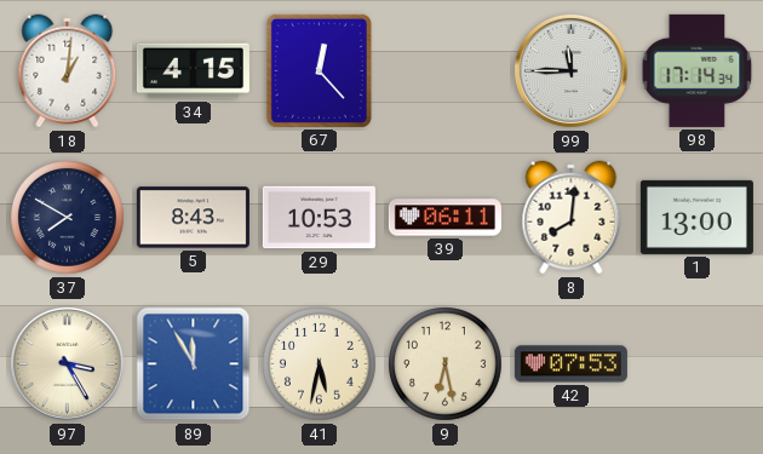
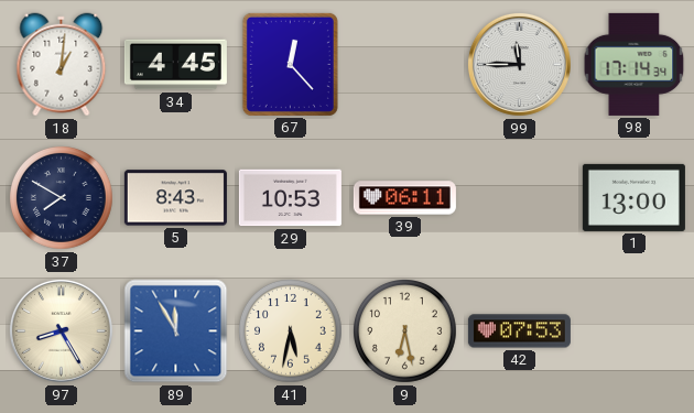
34: 4:15 -> 4:45 (175, 65)
8: 8:01 -> none (572, 218)
97: 3:25 -> 8:25 (61, 330)
